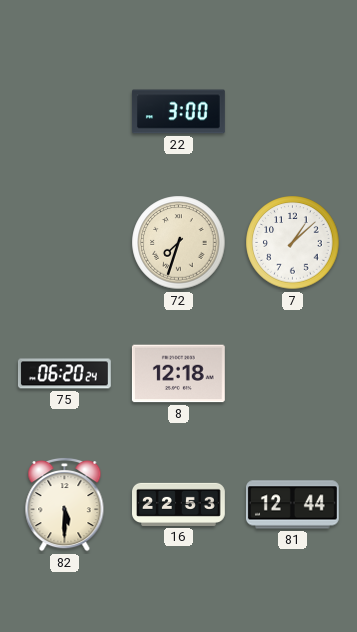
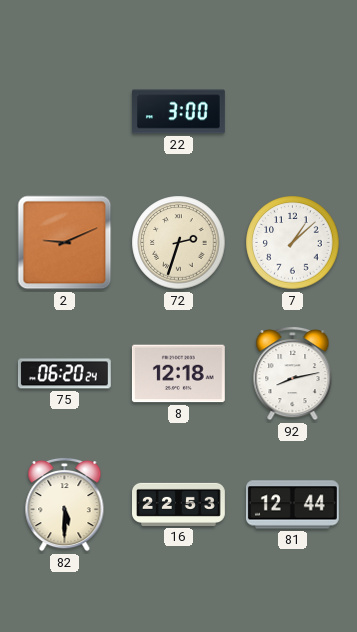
2: none -> 9:11 (65, 243)
72: 7:33 -> 2:33 (179, 243)
92: none -> 8:13 (293, 373)
